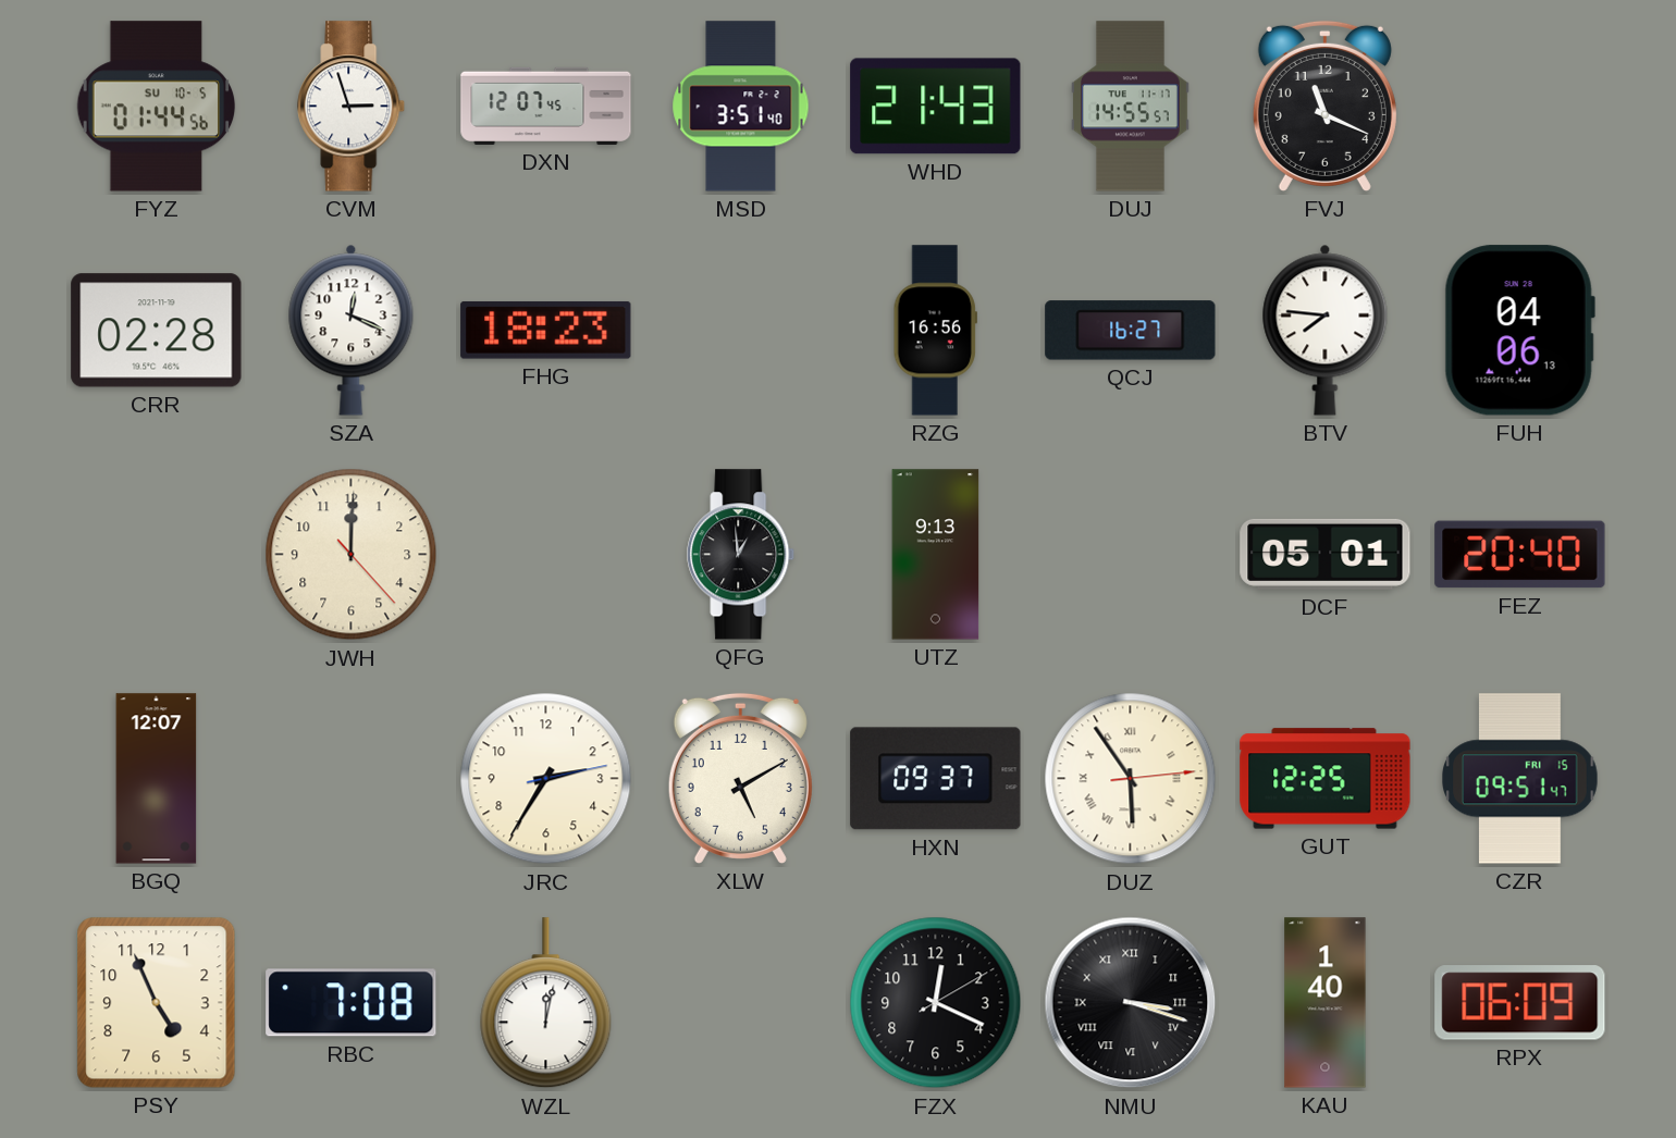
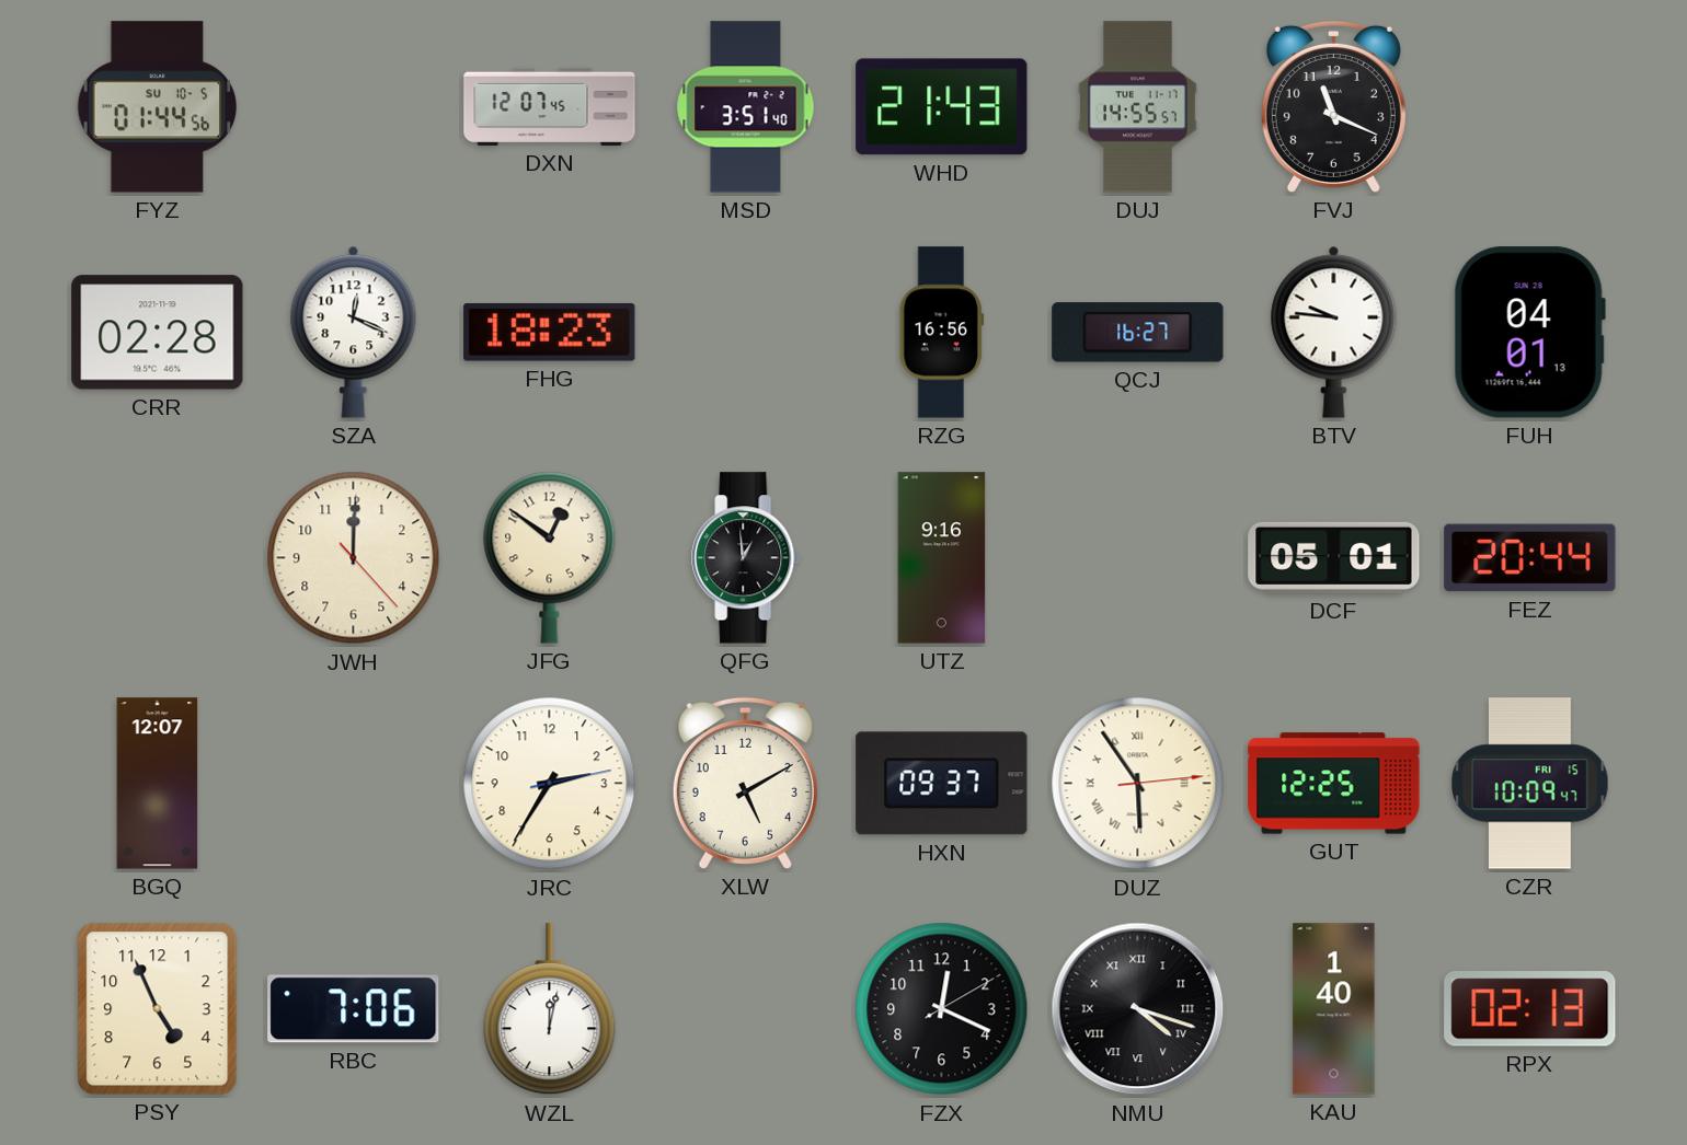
CVM: 2:57 -> none (352, 107)
BTV: 7:46 -> 9:46 (1334, 332)
FUH: 04:06 -> 04:01 (1529, 333)
JFG: none -> 12:51 (550, 557)
UTZ: 9:13 -> 9:16 (942, 558)
FEZ: 20:40 -> 20:44 (1530, 558)
CZR: 09:51 -> 10:09 (1530, 784)
RBC: 7:08 -> 7:06 (354, 1009)
NMU: 3:18 -> 4:18 (1138, 1009)
RPX: 06:09 -> 02:13 (1530, 1009)
